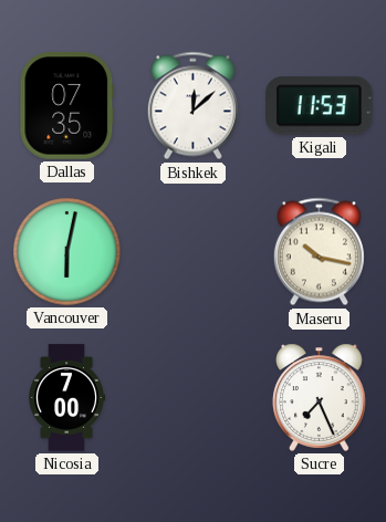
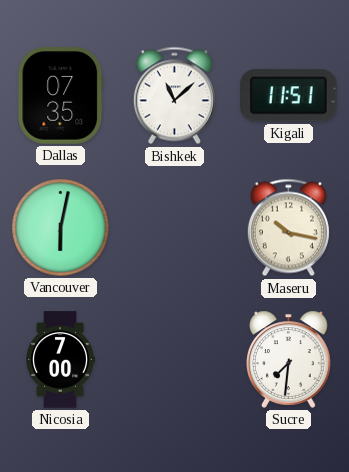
Bishkek: 12:08 -> 11:08 (174, 96)
Kigali: 11:53 -> 11:51 (289, 96)
Sucre: 7:26 -> 7:31 (289, 359)
